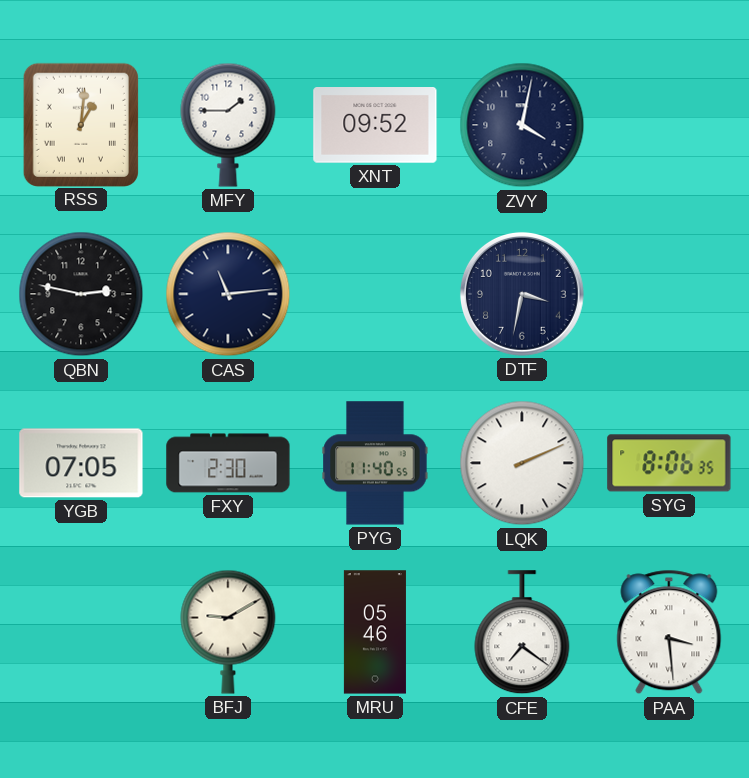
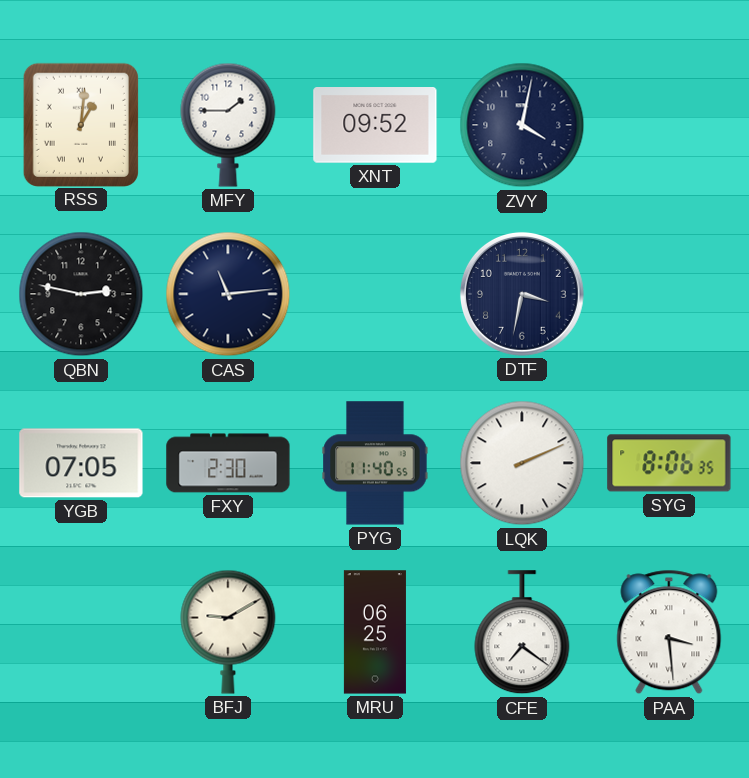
MRU: 05:46 -> 06:25 (375, 632)
